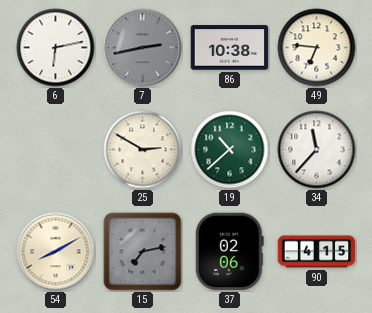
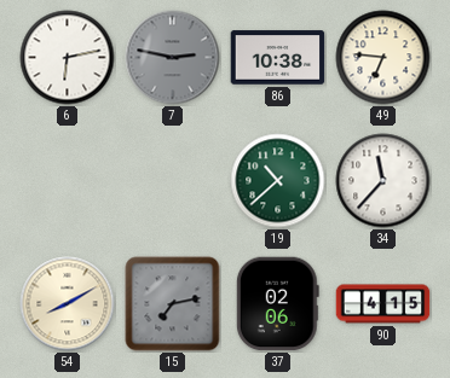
7: 2:43 -> 2:47 (173, 58)
25: 2:50 -> none (143, 150)
